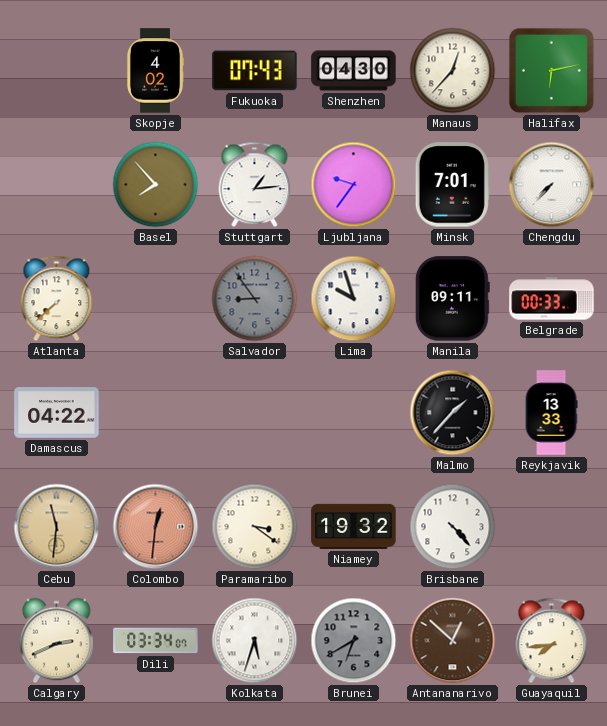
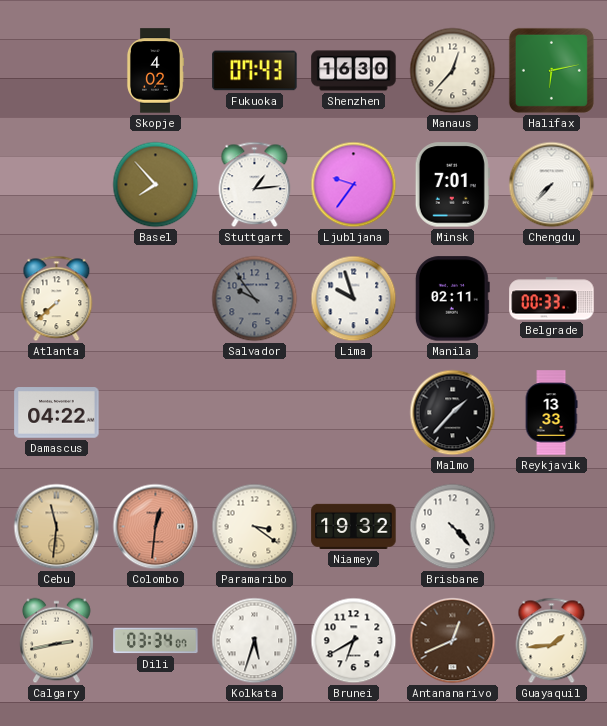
Shenzhen: 04:30 -> 16:30 (354, 71)
Salvador: 8:54 -> 9:54 (255, 299)
Manila: 09:11 -> 02:11 (452, 299)
Calgary: 2:41 -> 2:43 (57, 641)
Brunei dial: grey -> white (354, 641)
Antananarivo: 12:52 -> 12:41 (453, 641)
Guayaquil: 7:44 -> 1:44 (552, 641)
